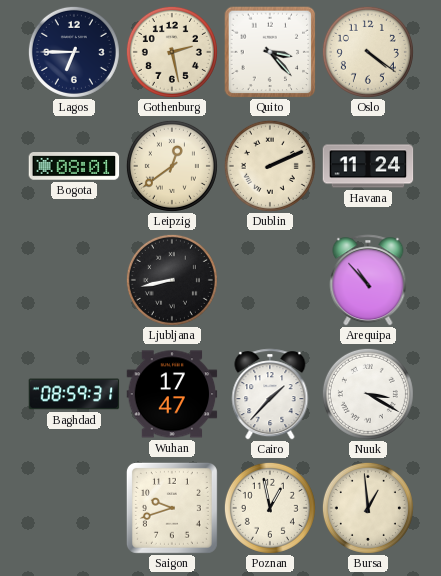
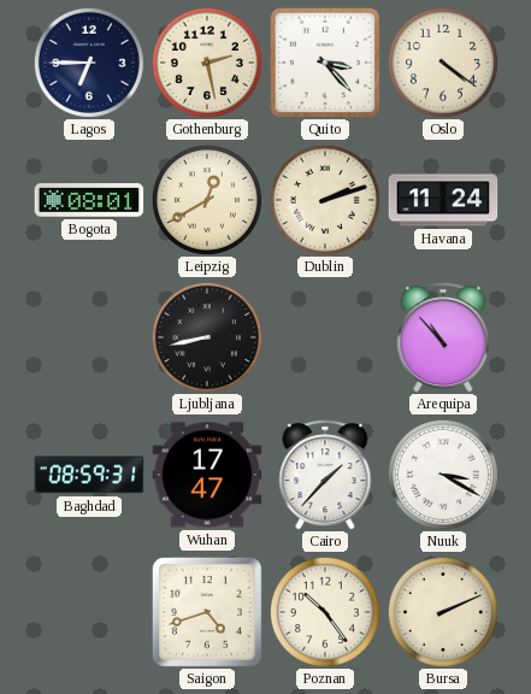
Leipzig: 12:39 -> 12:40 (207, 200)
Dublin: 2:11 -> 2:12 (325, 200)
Saigon: 9:42 -> 4:42 (207, 612)
Poznan: 12:58 -> 10:24 (325, 612)
Bursa: 12:59 -> 2:11 (443, 612)
